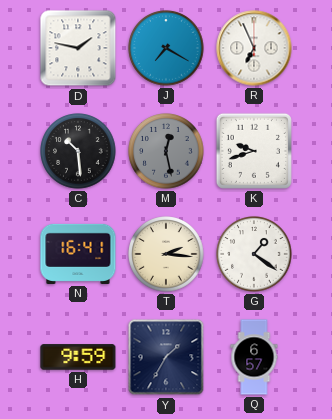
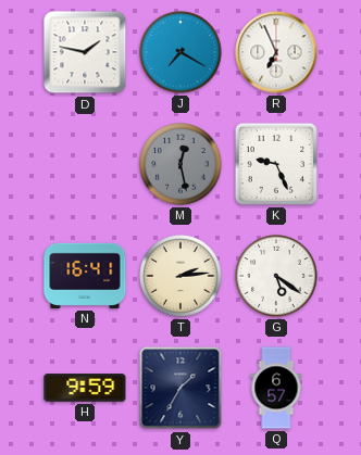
C: 10:29 -> none (78, 151)
K: 9:42 -> 9:26 (276, 164)
T: 2:16 -> 2:14 (180, 276)
G: 1:21 -> 5:21 (276, 276)
